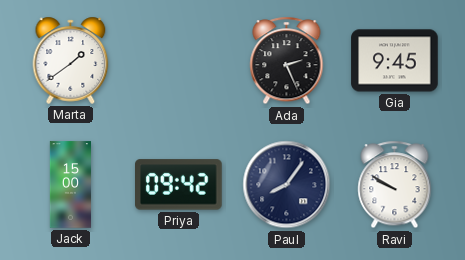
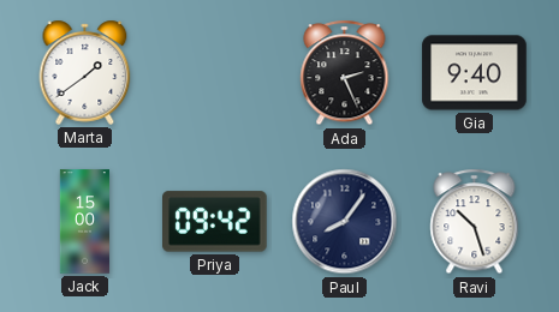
Gia: 9:45 -> 9:40 (475, 73)
Ravi: 9:50 -> 10:27 (475, 222)
